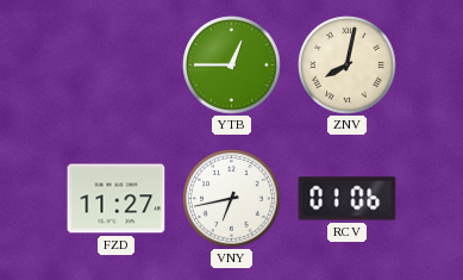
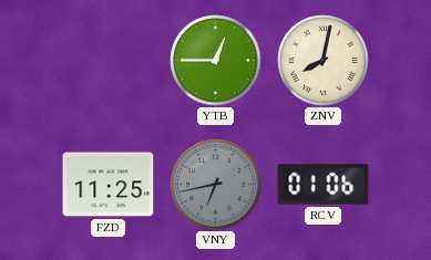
FZD: 11:27 -> 11:25 (109, 185)
VNY dial: white -> grey (216, 185)
